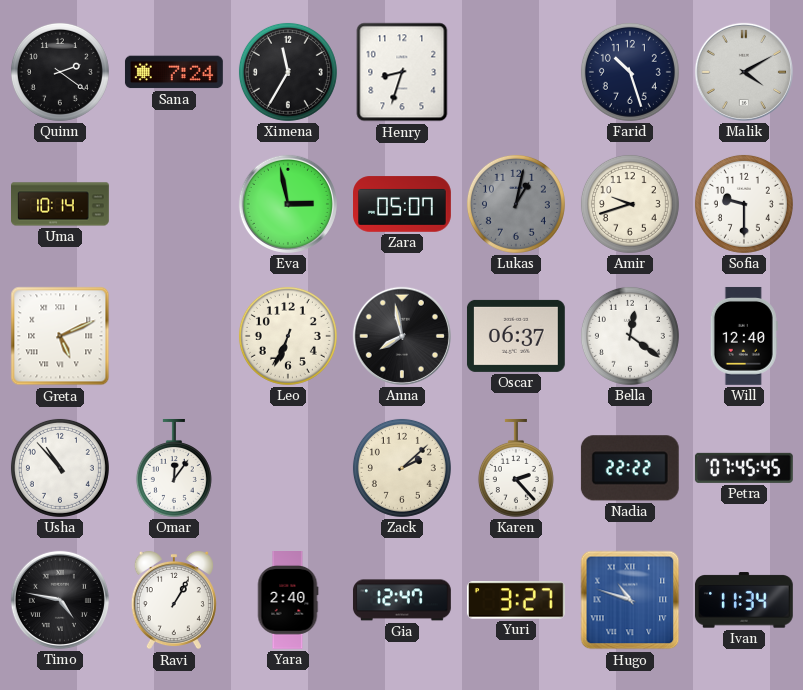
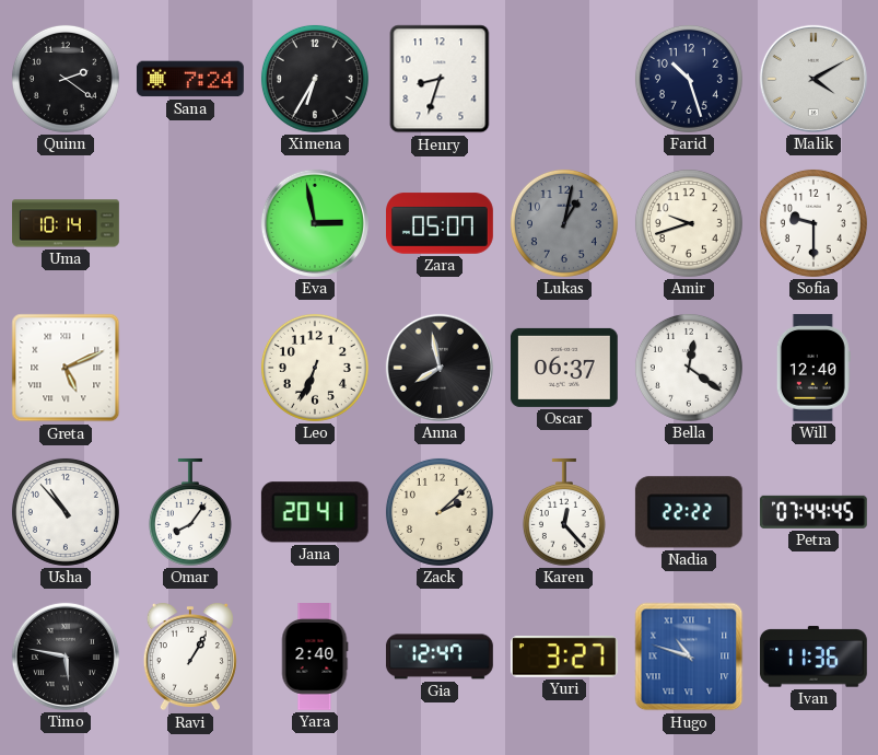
Ximena: 11:35 -> 6:35 (315, 79)
Omar: 12:06 -> 8:06 (190, 512)
Jana: none -> 20:41 (315, 512)
Karen: 2:23 -> 12:23 (564, 512)
Petra: 07:45 -> 07:44 (813, 512)
Timo: 4:47 -> 5:47 (66, 657)
Ivan: 11:34 -> 11:36 (813, 657)
